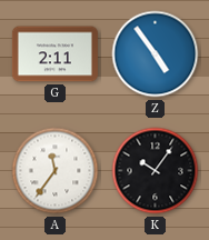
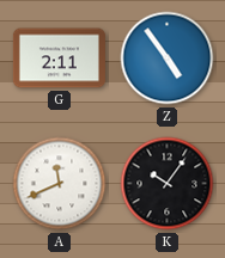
A: 11:36 -> 11:41 (60, 184)
